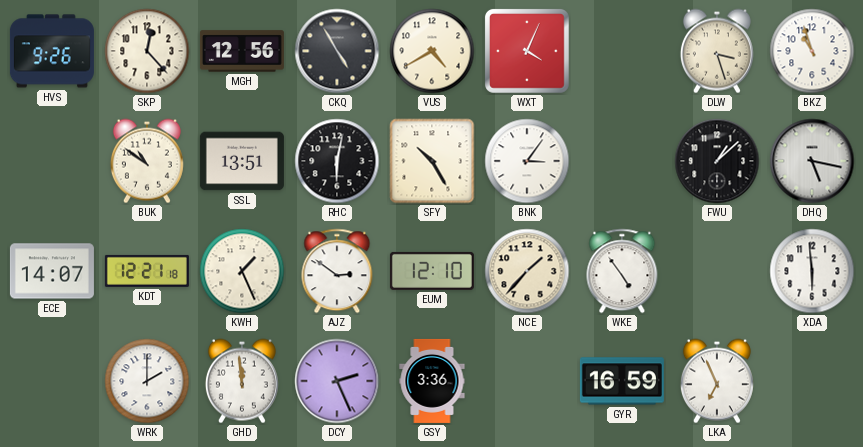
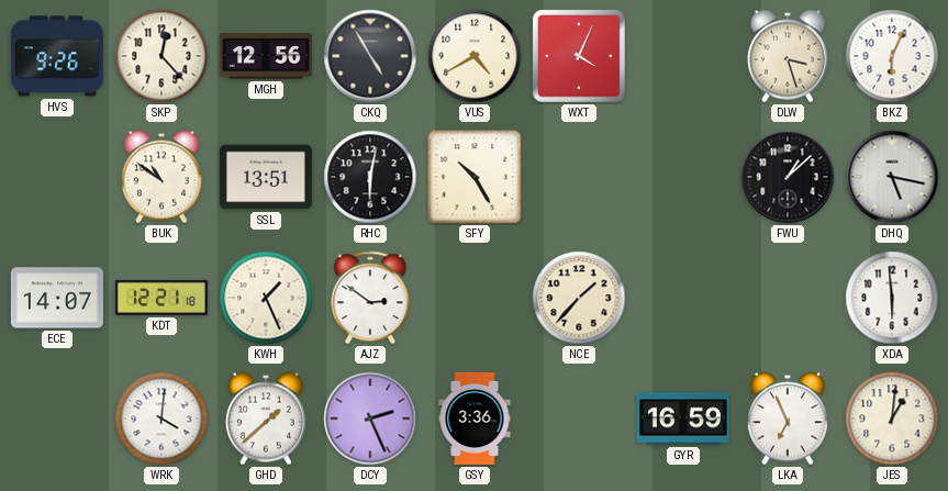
BKZ: 10:57 -> 6:04 (892, 56)
BNK: 3:06 -> none (527, 161)
EUM: 12:10 -> none (432, 271)
WKE: 4:54 -> none (622, 271)
WRK: 2:00 -> 4:01 (161, 419)
GHD: 11:59 -> 1:38 (266, 419)
JES: none -> 1:01 (892, 419)
